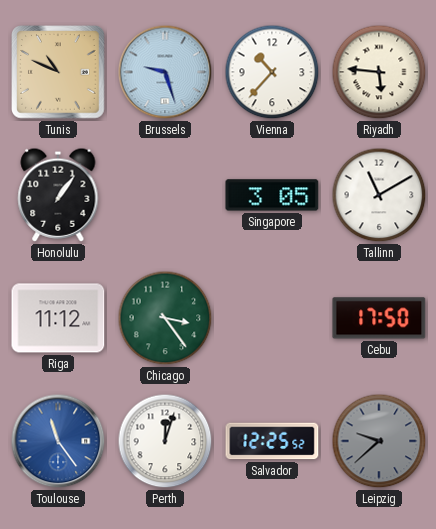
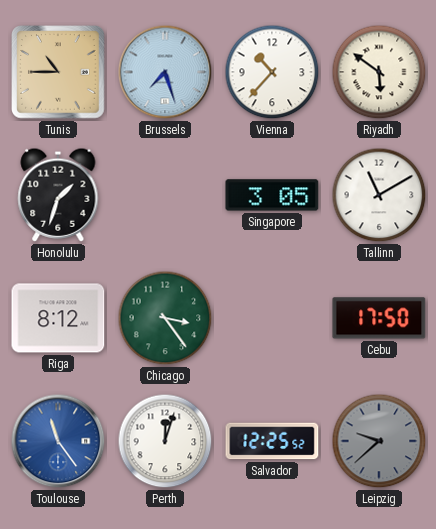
Tunis: 10:49 -> 10:45 (58, 72)
Brussels: 9:27 -> 7:27 (165, 72)
Riyadh: 5:46 -> 5:51 (379, 72)
Honolulu: 1:06 -> 1:33 (58, 195)
Riga: 11:12 -> 8:12 (58, 318)
